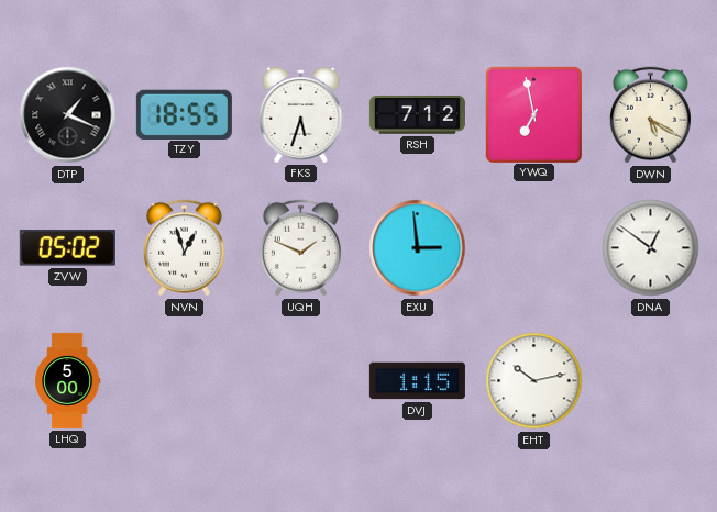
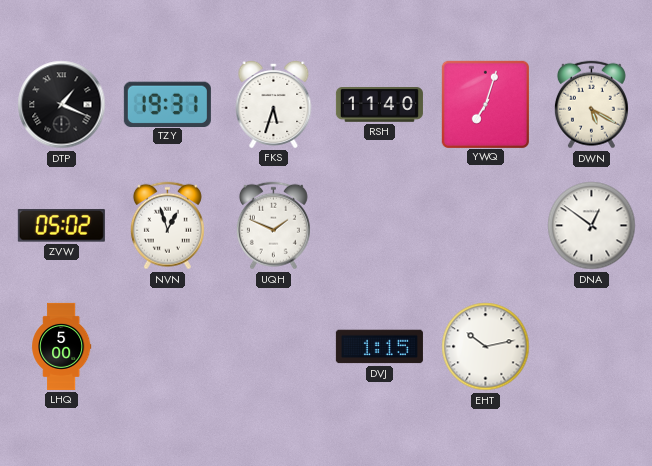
TZY: 18:55 -> 19:31 (167, 104)
RSH: 7:12 -> 11:40 (379, 105)
YWQ: 6:58 -> 7:03 (485, 104)
EXU: 2:59 -> none (418, 248)
